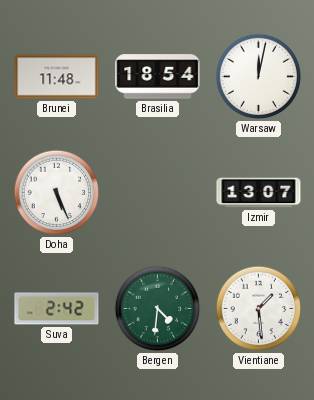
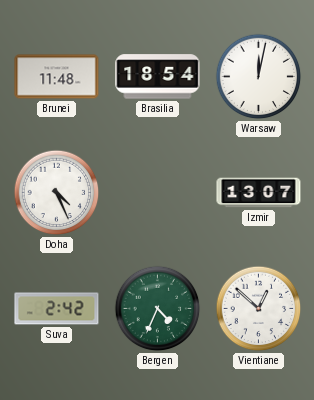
Doha: 5:26 -> 4:26 (57, 193)
Bergen: 4:31 -> 4:34 (158, 309)
Vientiane: 1:29 -> 12:52 (259, 309)
